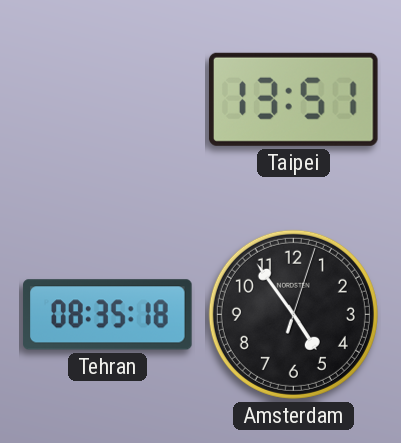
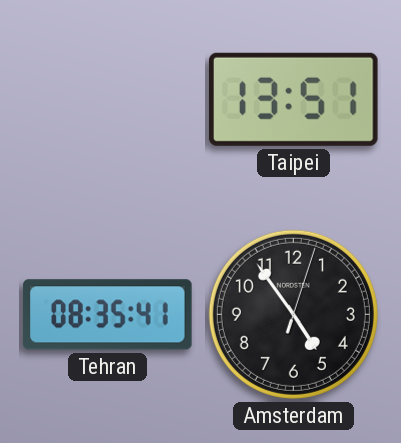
Tehran: 08:35:18 -> 08:35:41 (108, 315)
